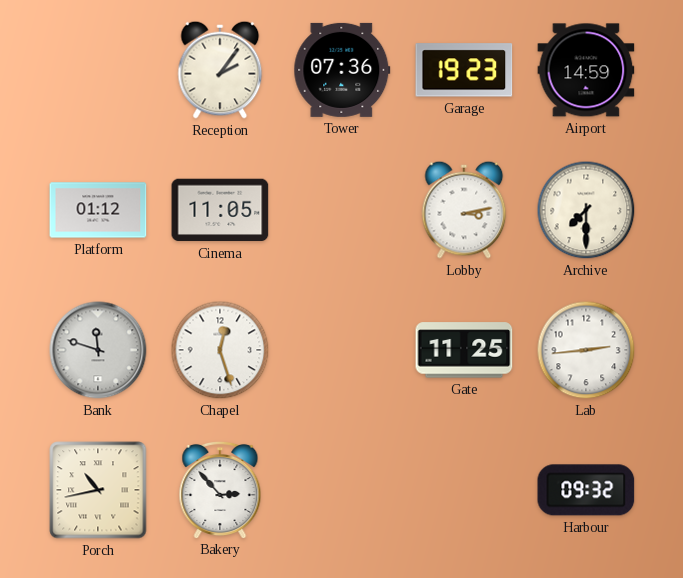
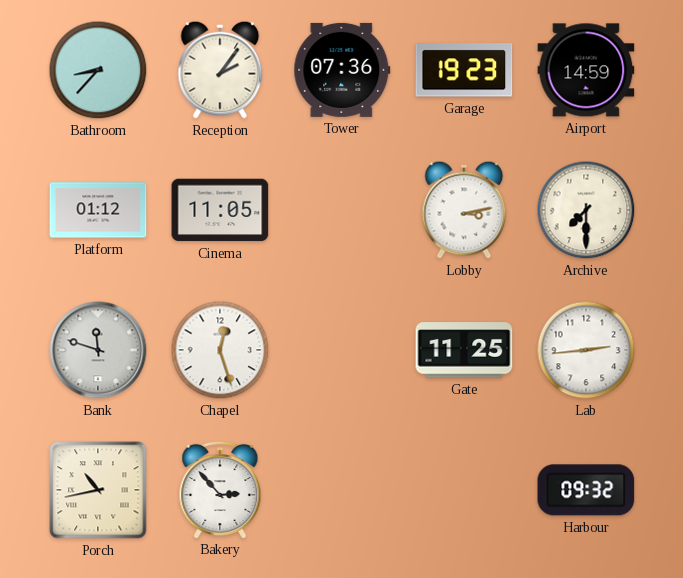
Bathroom: none -> 8:37 (98, 70)
